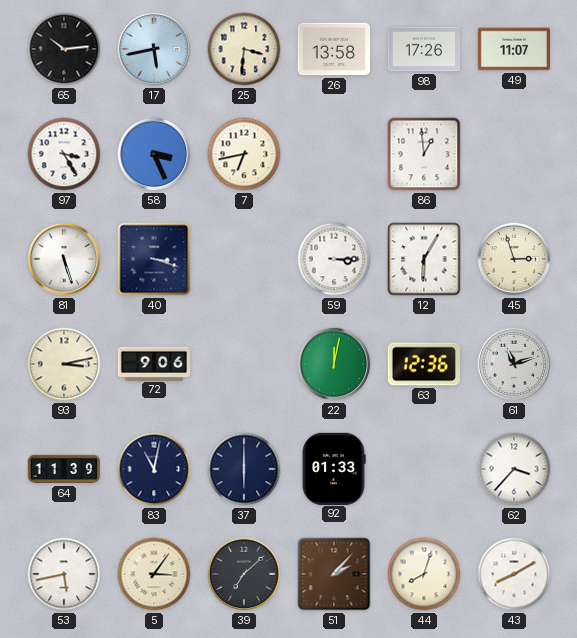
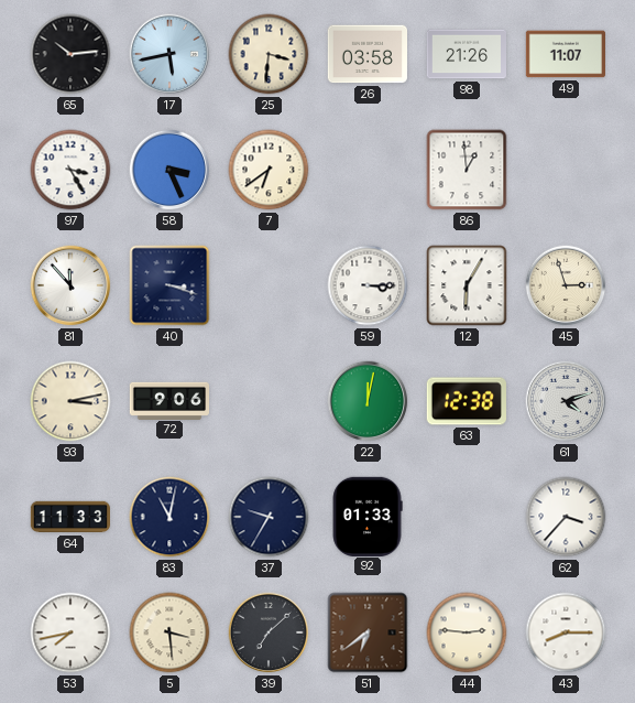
26: 13:58 -> 03:58 (366, 54)
98: 17:26 -> 21:26 (466, 54)
7: 6:43 -> 6:39 (269, 170)
81: 5:27 -> 11:53 (70, 285)
63: 12:36 -> 12:38 (467, 401)
61: 11:12 -> 4:12 (566, 401)
64: 11:39 -> 11:33 (69, 517)
37: 6:00 -> 9:35 (269, 517)
53: 5:43 -> 7:43 (70, 632)
5: 3:06 -> 3:29 (169, 632)
51: 2:07 -> 6:39 (368, 632)
44: 8:03 -> 2:46 (467, 632)
43: 8:10 -> 8:15 (566, 632)
